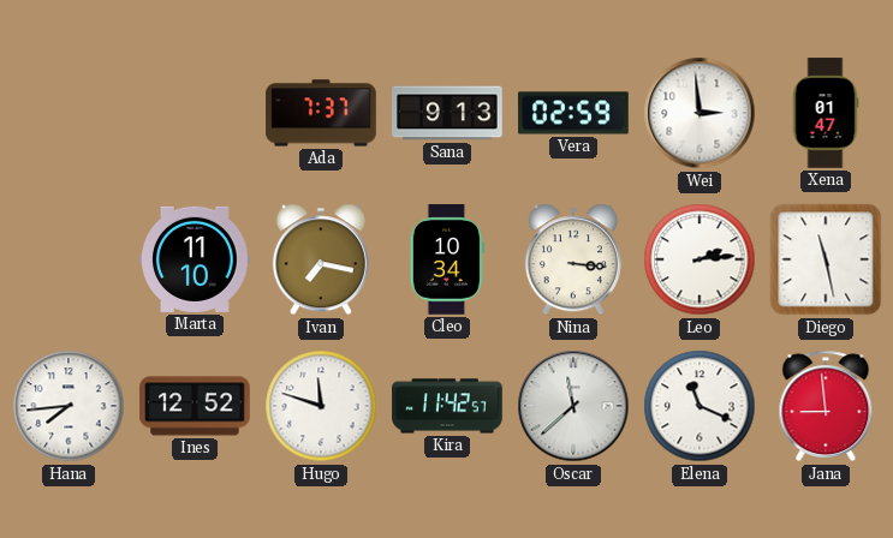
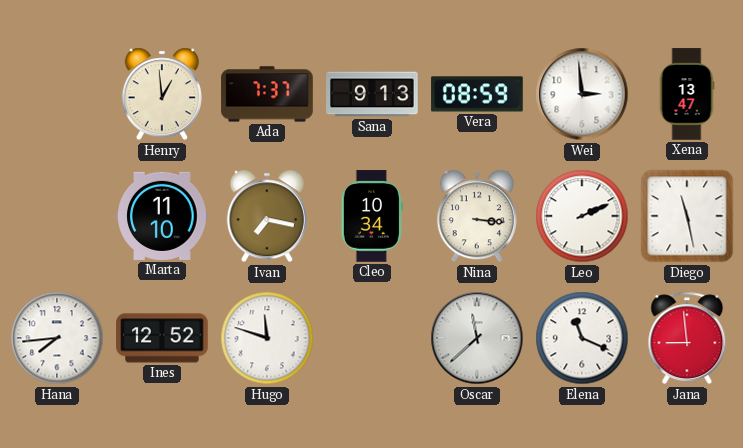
Henry: none -> 12:59 (162, 94)
Vera: 02:59 -> 08:59 (477, 94)
Xena: 01:47 -> 13:47 (687, 94)
Leo: 2:14 -> 2:11 (582, 216)
Kira: 11:42 -> none (447, 406)
